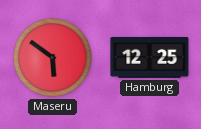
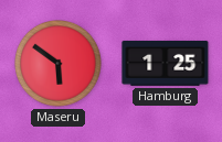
Hamburg: 12:25 -> 1:25 (166, 63)
